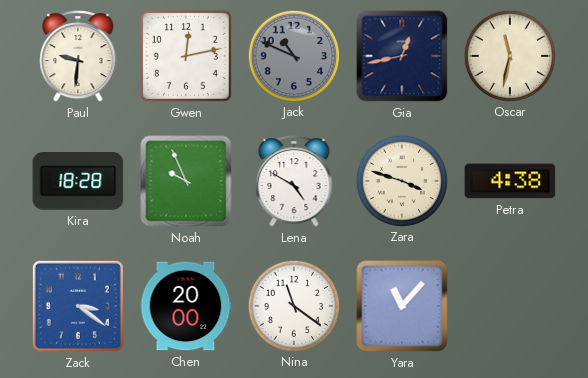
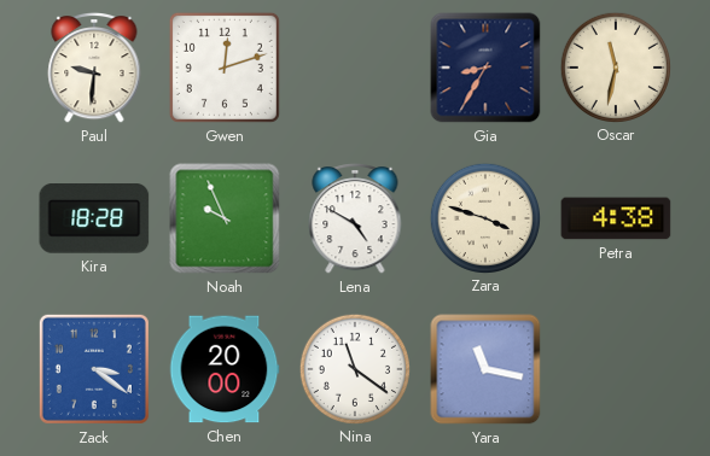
Gwen: 12:13 -> 12:12 (225, 68)
Jack: 10:49 -> none (293, 55)
Gia: 12:43 -> 8:35 (485, 68)
Yara: 11:07 -> 11:17 (485, 369)
